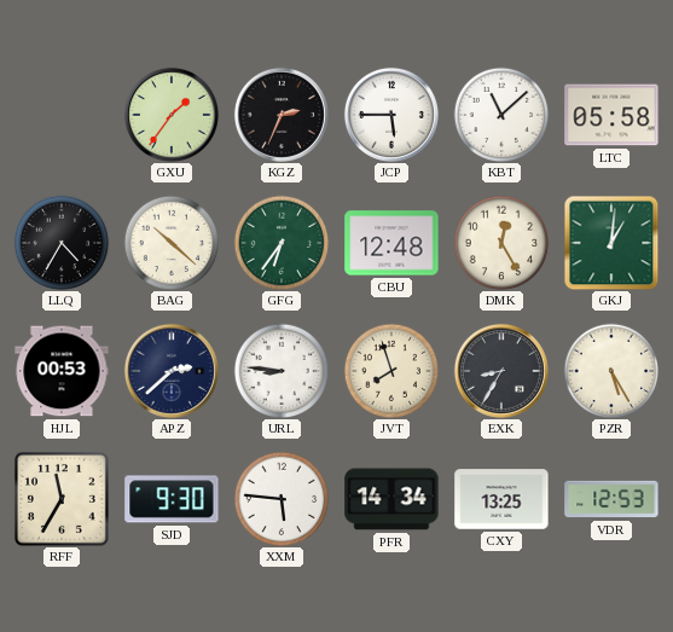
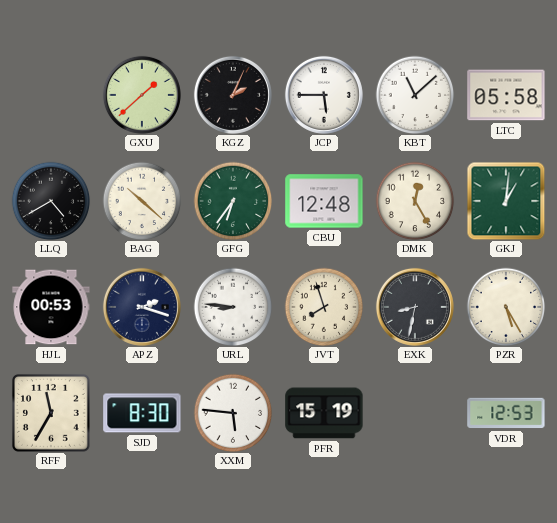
GXU: 1:36 -> 1:38 (142, 95)
KGZ: 2:34 -> 2:04 (233, 95)
LLQ: 4:35 -> 4:40 (51, 201)
APZ: 2:38 -> 2:18 (142, 307)
EXK: 8:35 -> 8:32 (415, 307)
SJD: 9:30 -> 8:30 (142, 413)
PFR: 14:34 -> 15:19 (324, 413)
CXY: 13:25 -> none (501, 499)
